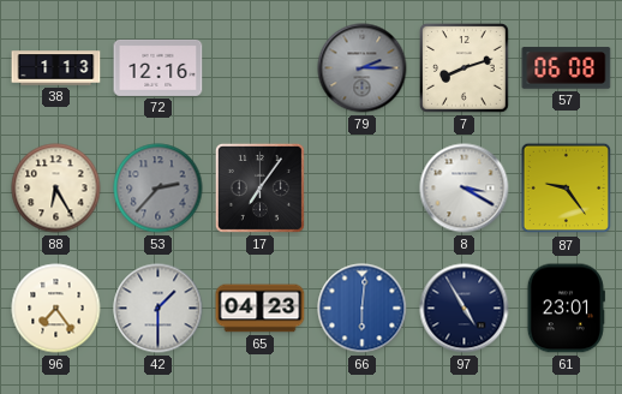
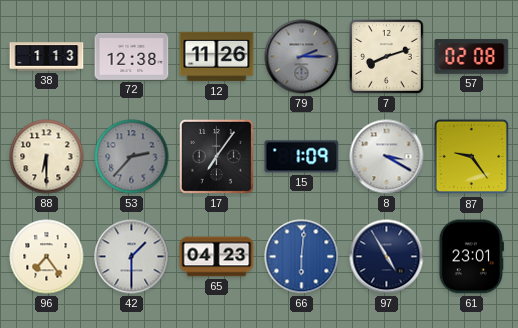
72: 12:16 -> 12:38 (132, 56)
12: none -> 11:26 (217, 57)
57: 06:08 -> 02:08 (472, 57)
88: 6:25 -> 6:30 (47, 157)
15: none -> 1:09 (302, 157)
